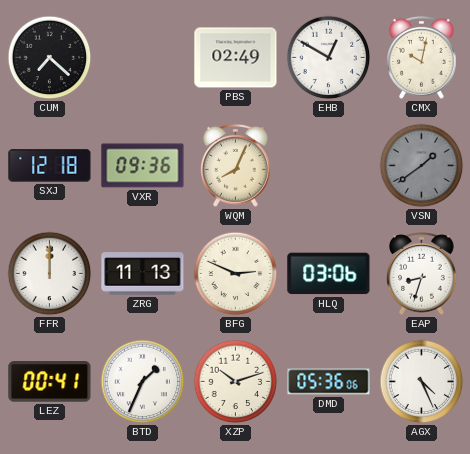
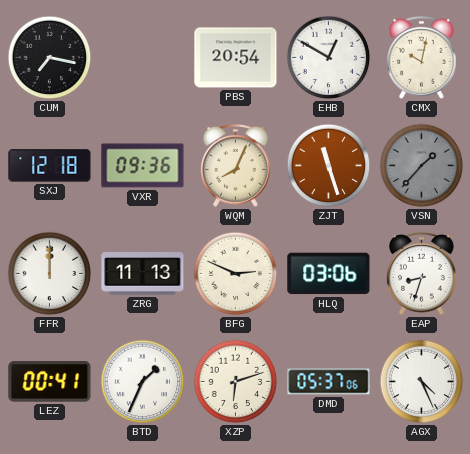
CUM: 7:22 -> 7:17 (50, 58)
PBS: 02:49 -> 20:54 (236, 58)
ZJT: none -> 11:27 (329, 166)
VSN: 1:39 -> 1:37 (422, 166)
XZP: 10:12 -> 6:12 (236, 382)
DMD: 05:36 -> 05:37 (329, 382)
